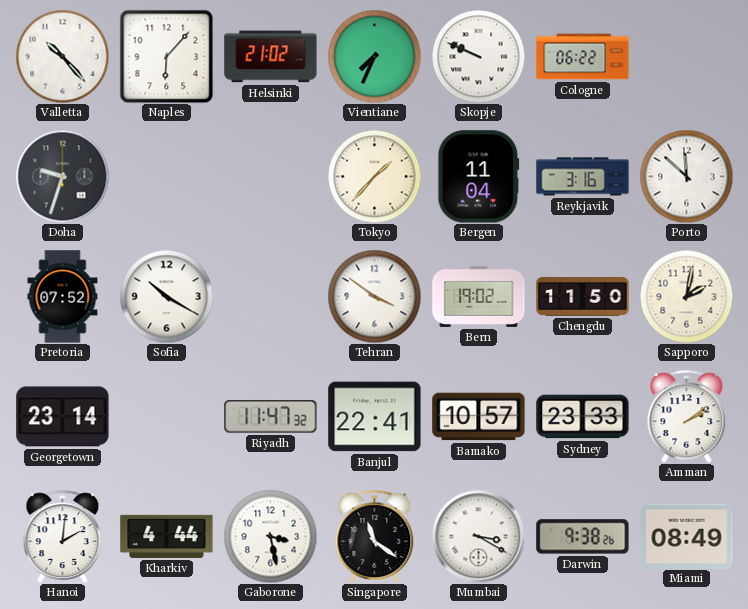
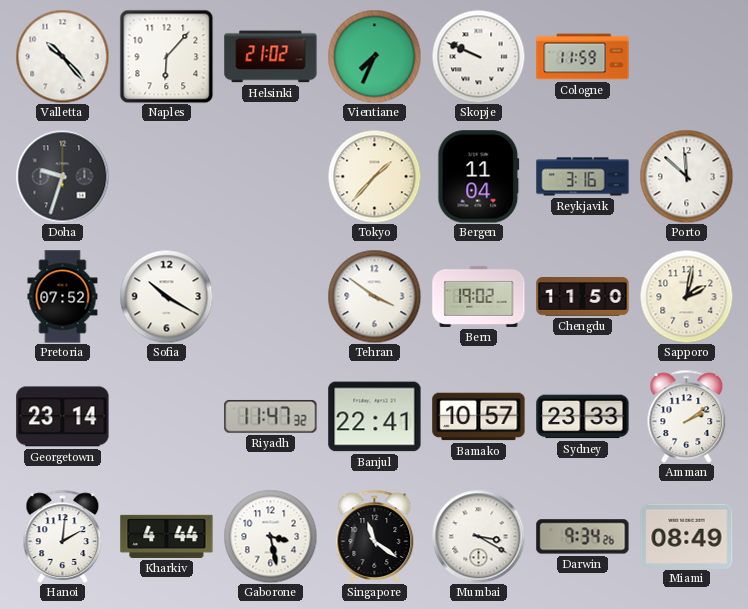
Cologne: 06:22 -> 11:59 (583, 57)
Darwin: 9:38 -> 9:34 (583, 537)
